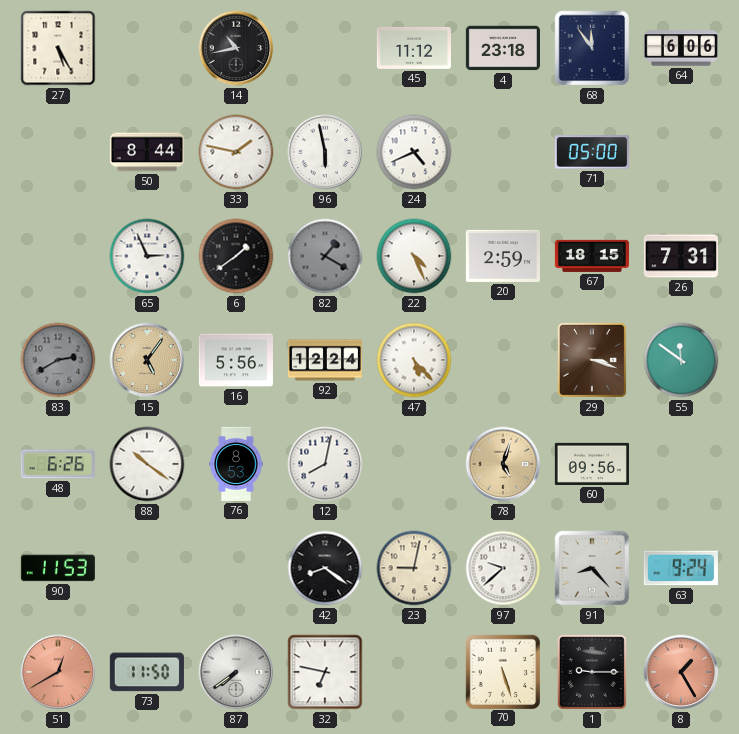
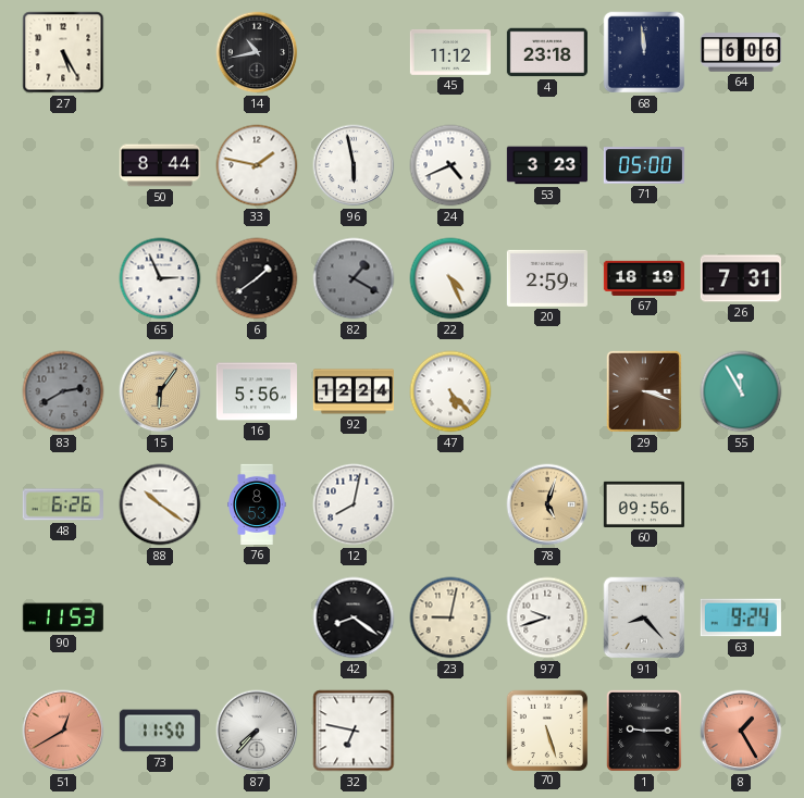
68: 11:54 -> 11:59 (644, 52)
53: none -> 3:23 (547, 165)
67: 18:15 -> 18:19 (644, 278)
15: 5:06 -> 6:06 (160, 391)
55: 11:51 -> 11:55 (741, 391)
97: 9:38 -> 9:42 (547, 618)
87: 7:39 -> 7:37 (257, 731)
